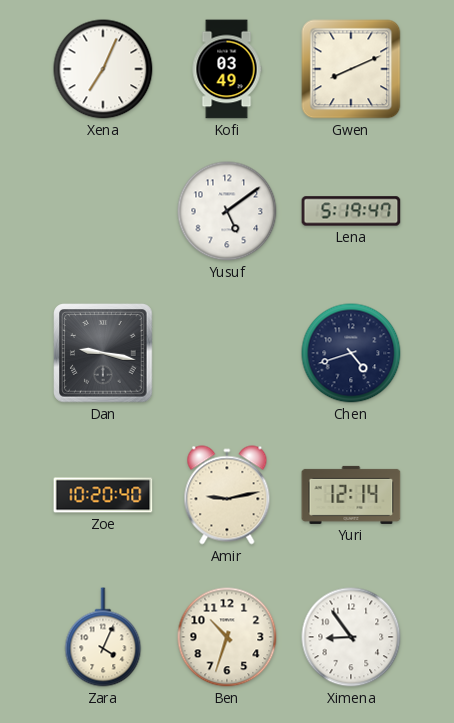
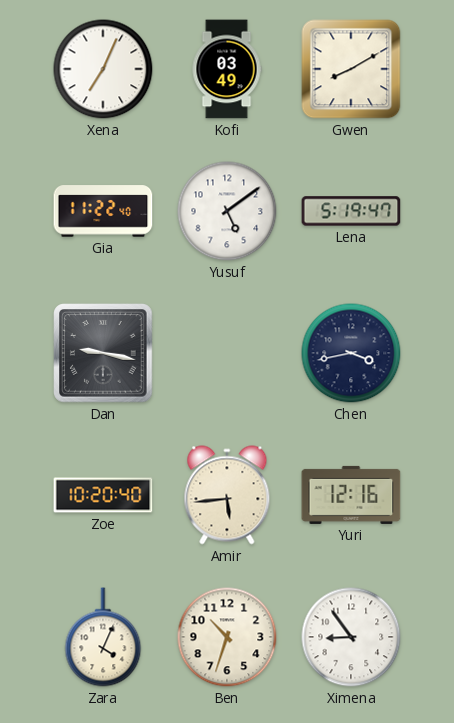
Gwen: 8:11 -> 8:10 (351, 69)
Gia: none -> 11:22 (103, 211)
Chen: 4:42 -> 3:43 (351, 353)
Amir: 9:13 -> 5:44 (227, 495)
Yuri: 12:14 -> 12:16 (351, 495)
